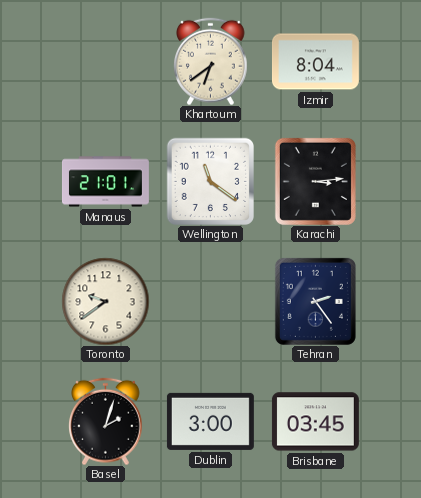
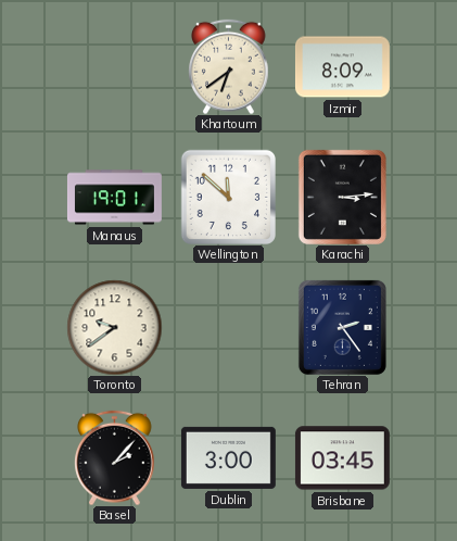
Izmir: 8:04 -> 8:09 (342, 67)
Manaus: 21:01 -> 19:01 (114, 198)
Wellington: 11:21 -> 11:52 (228, 197)
Basel: 2:03 -> 2:07 (115, 457)
